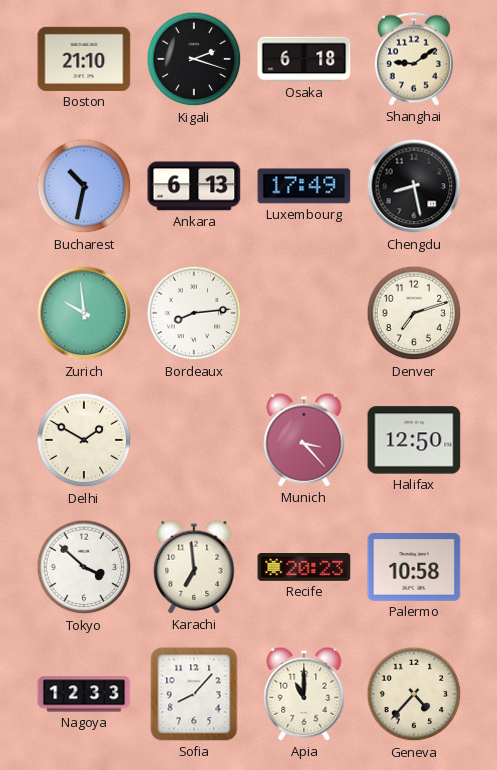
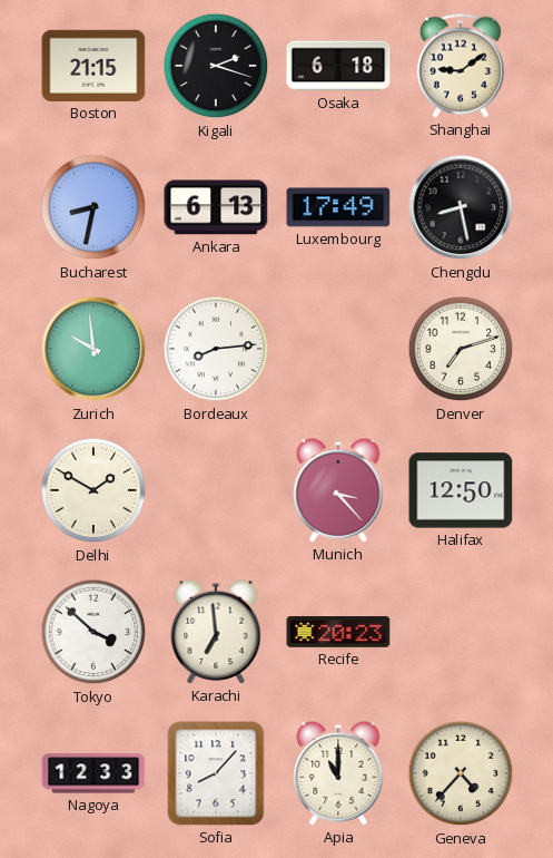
Boston: 21:10 -> 21:15 (93, 66)
Bucharest: 10:32 -> 8:32 (93, 207)
Palermo: 10:58 -> none (414, 568)
